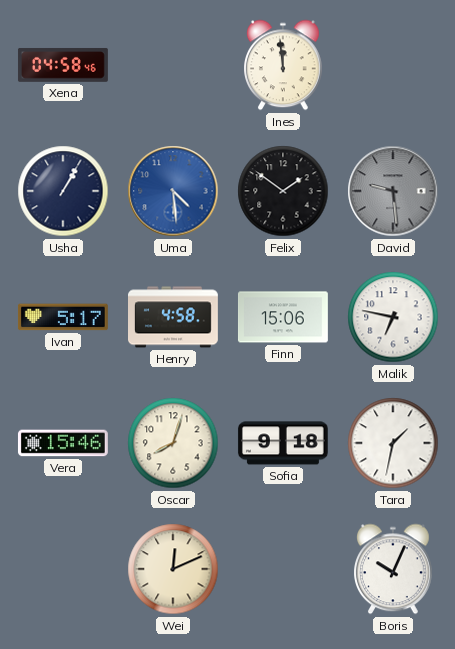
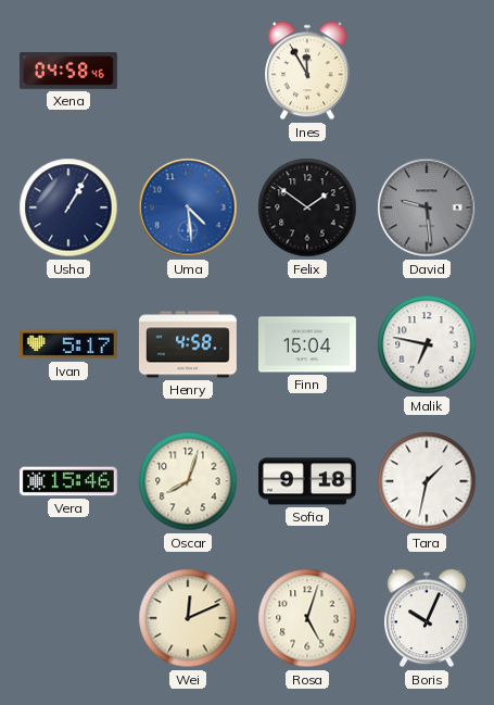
Ines: 11:59 -> 11:55 (308, 71)
Finn: 15:06 -> 15:04 (307, 344)
Rosa: none -> 5:03 (307, 618)
